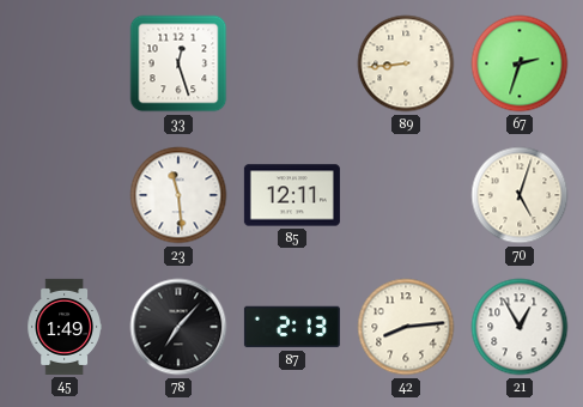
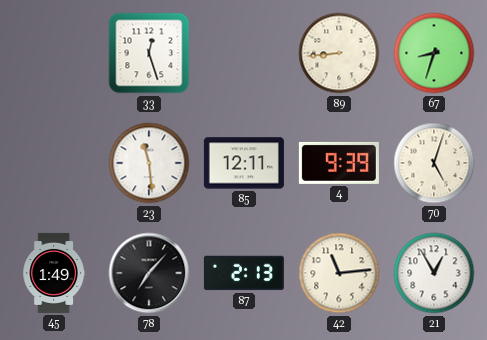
67: 2:33 -> 8:33 (434, 53)
4: none -> 9:39 (339, 163)
42: 8:14 -> 11:14 (339, 273)
